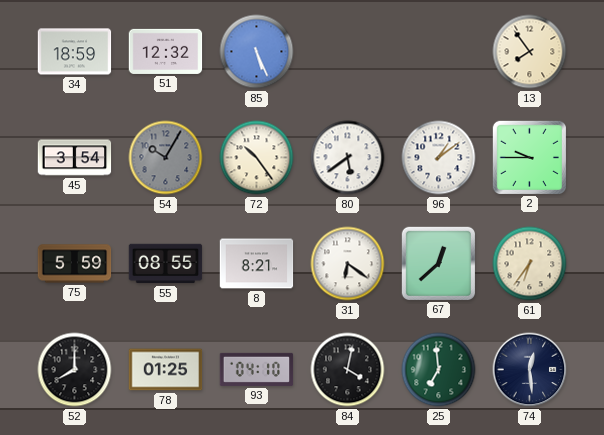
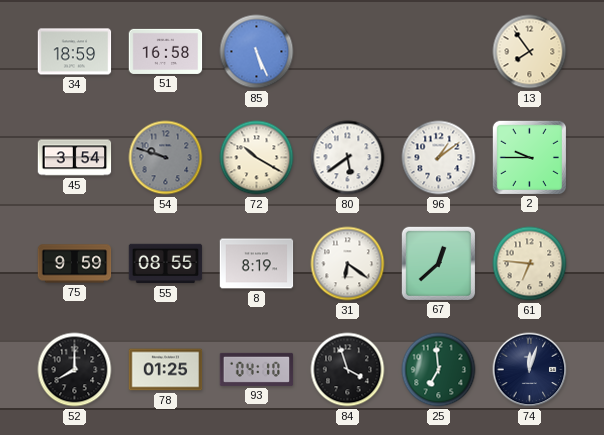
51: 12:32 -> 16:58 (166, 51)
54: 10:05 -> 9:48 (166, 158)
72: 10:24 -> 10:20 (257, 158)
75: 5:59 -> 9:59 (75, 264)
8: 8:21 -> 8:19 (257, 264)
61: 6:36 -> 6:46 (530, 264)
84: 4:02 -> 3:57 (348, 370)
74: 12:29 -> 12:03 (530, 370)
